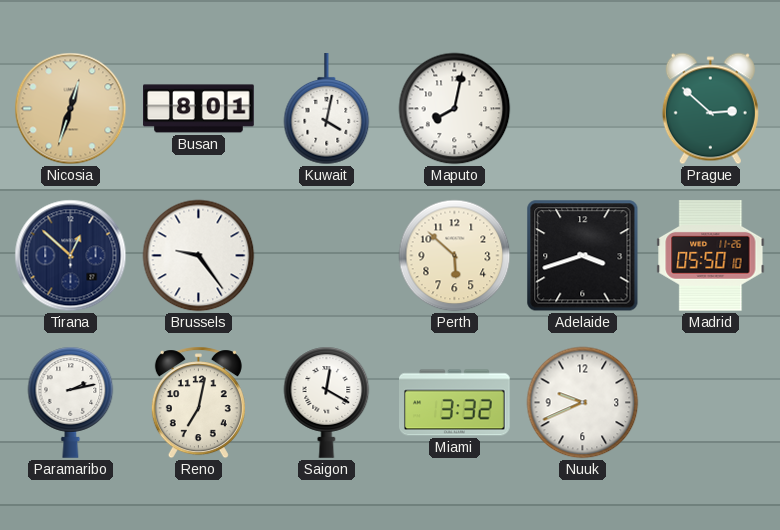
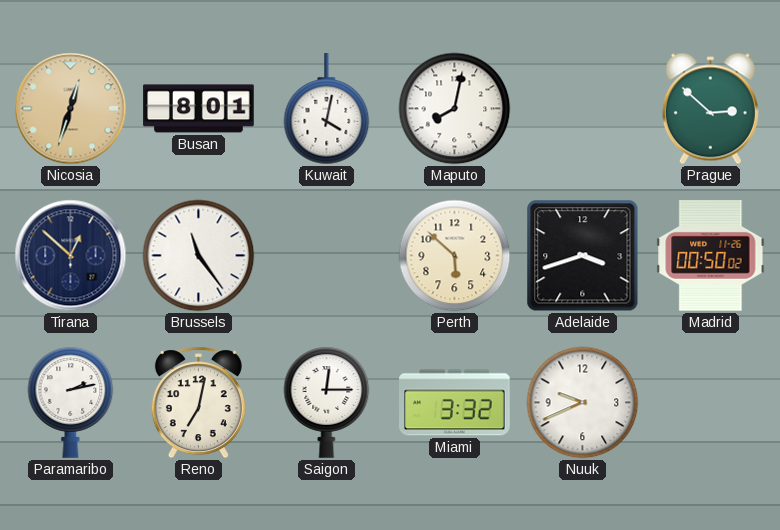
Brussels: 9:24 -> 11:24 (199, 256)
Madrid: 05:50 -> 00:50 (711, 256)
Saigon: 12:20 -> 12:15 (327, 402)
